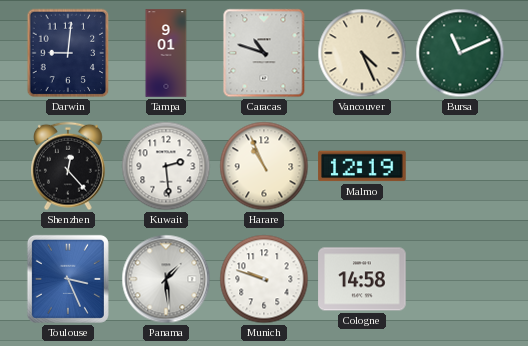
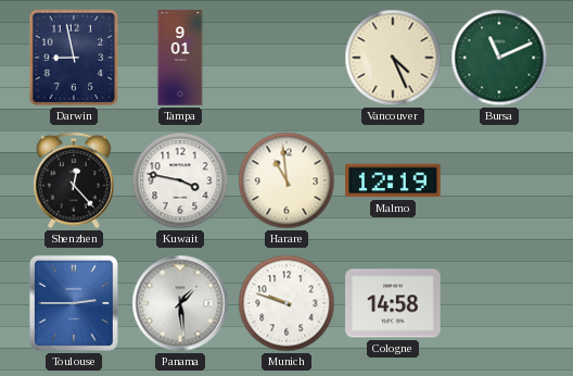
Darwin: 9:01 -> 8:58 (74, 58)
Caracas: 10:48 -> none (264, 53)
Kuwait: 2:29 -> 3:47 (180, 180)
Harare: 10:56 -> 10:59 (286, 180)
Toulouse: 3:26 -> 2:45 (74, 303)
